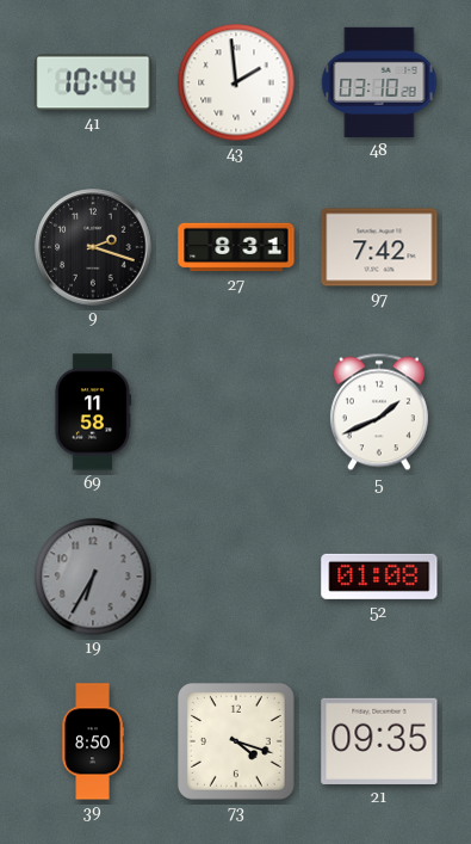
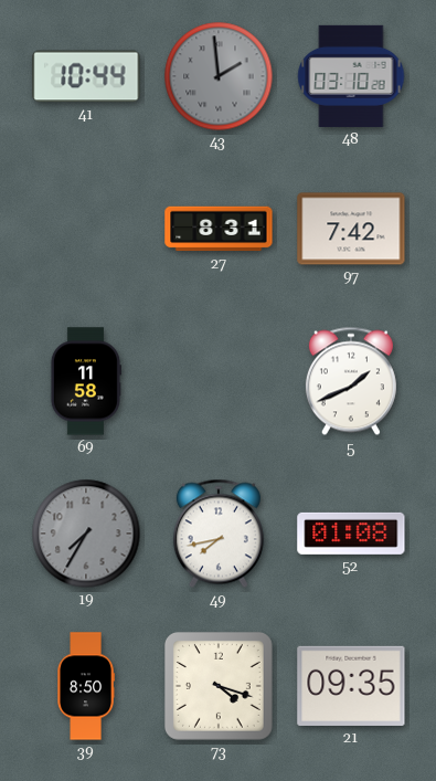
43 dial: white -> grey (219, 76)
9: 2:18 -> none (93, 247)
19: 6:35 -> 7:35 (86, 534)
49: none -> 7:43 (219, 534)
